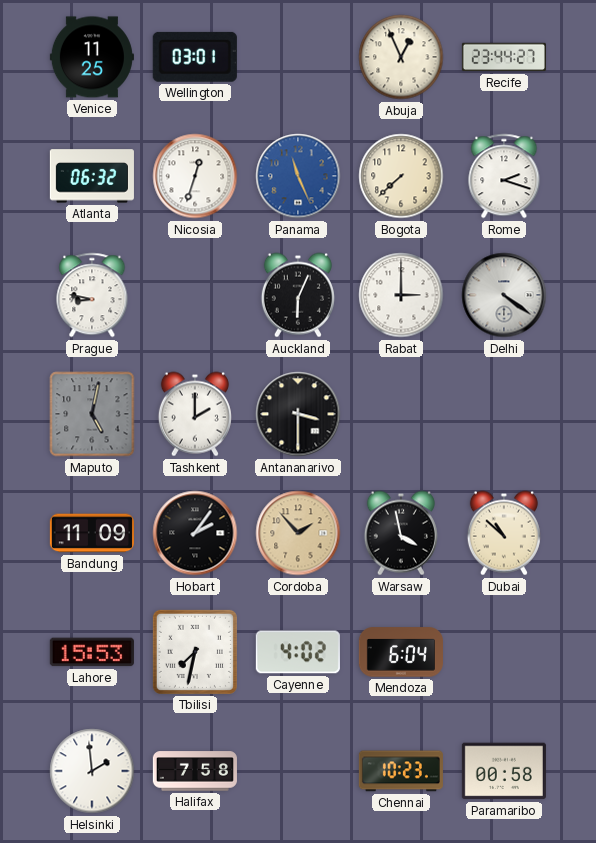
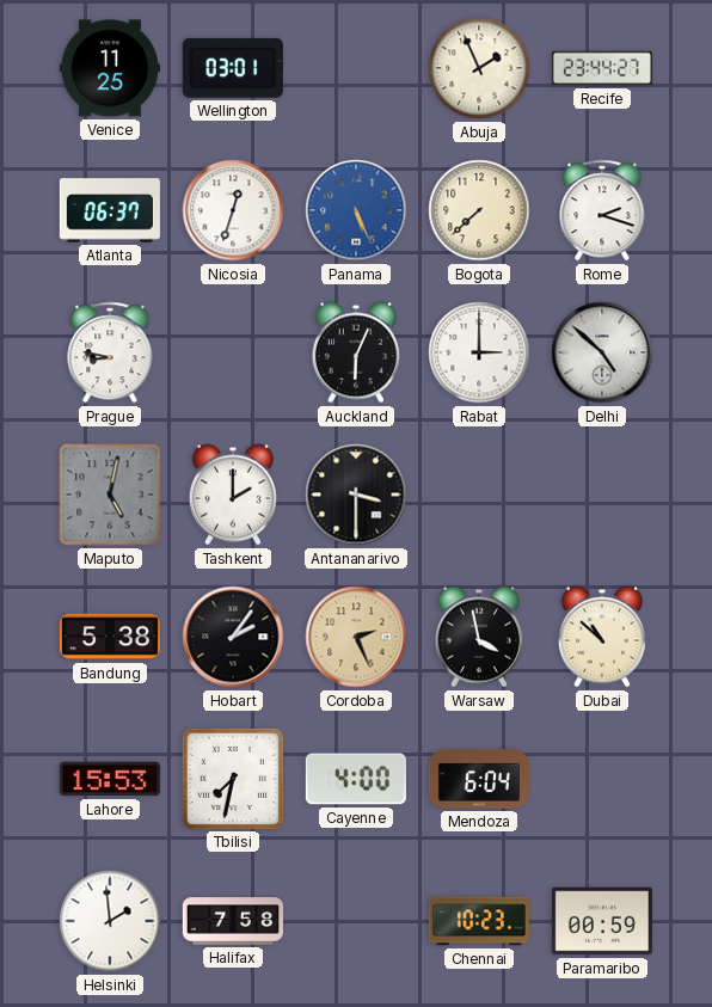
Abuja: 12:56 -> 1:56 (479, 68)
Atlanta: 06:32 -> 06:37 (110, 210)
Panama: 11:26 -> 5:26 (356, 210)
Delhi: 4:21 -> 4:52 (602, 352)
Bandung: 11:09 -> 5:38 (110, 637)
Cordoba: 1:53 -> 2:26 (356, 637)
Cayenne: 4:02 -> 4:00 (356, 779)
Paramaribo: 00:58 -> 00:59 (602, 921)
